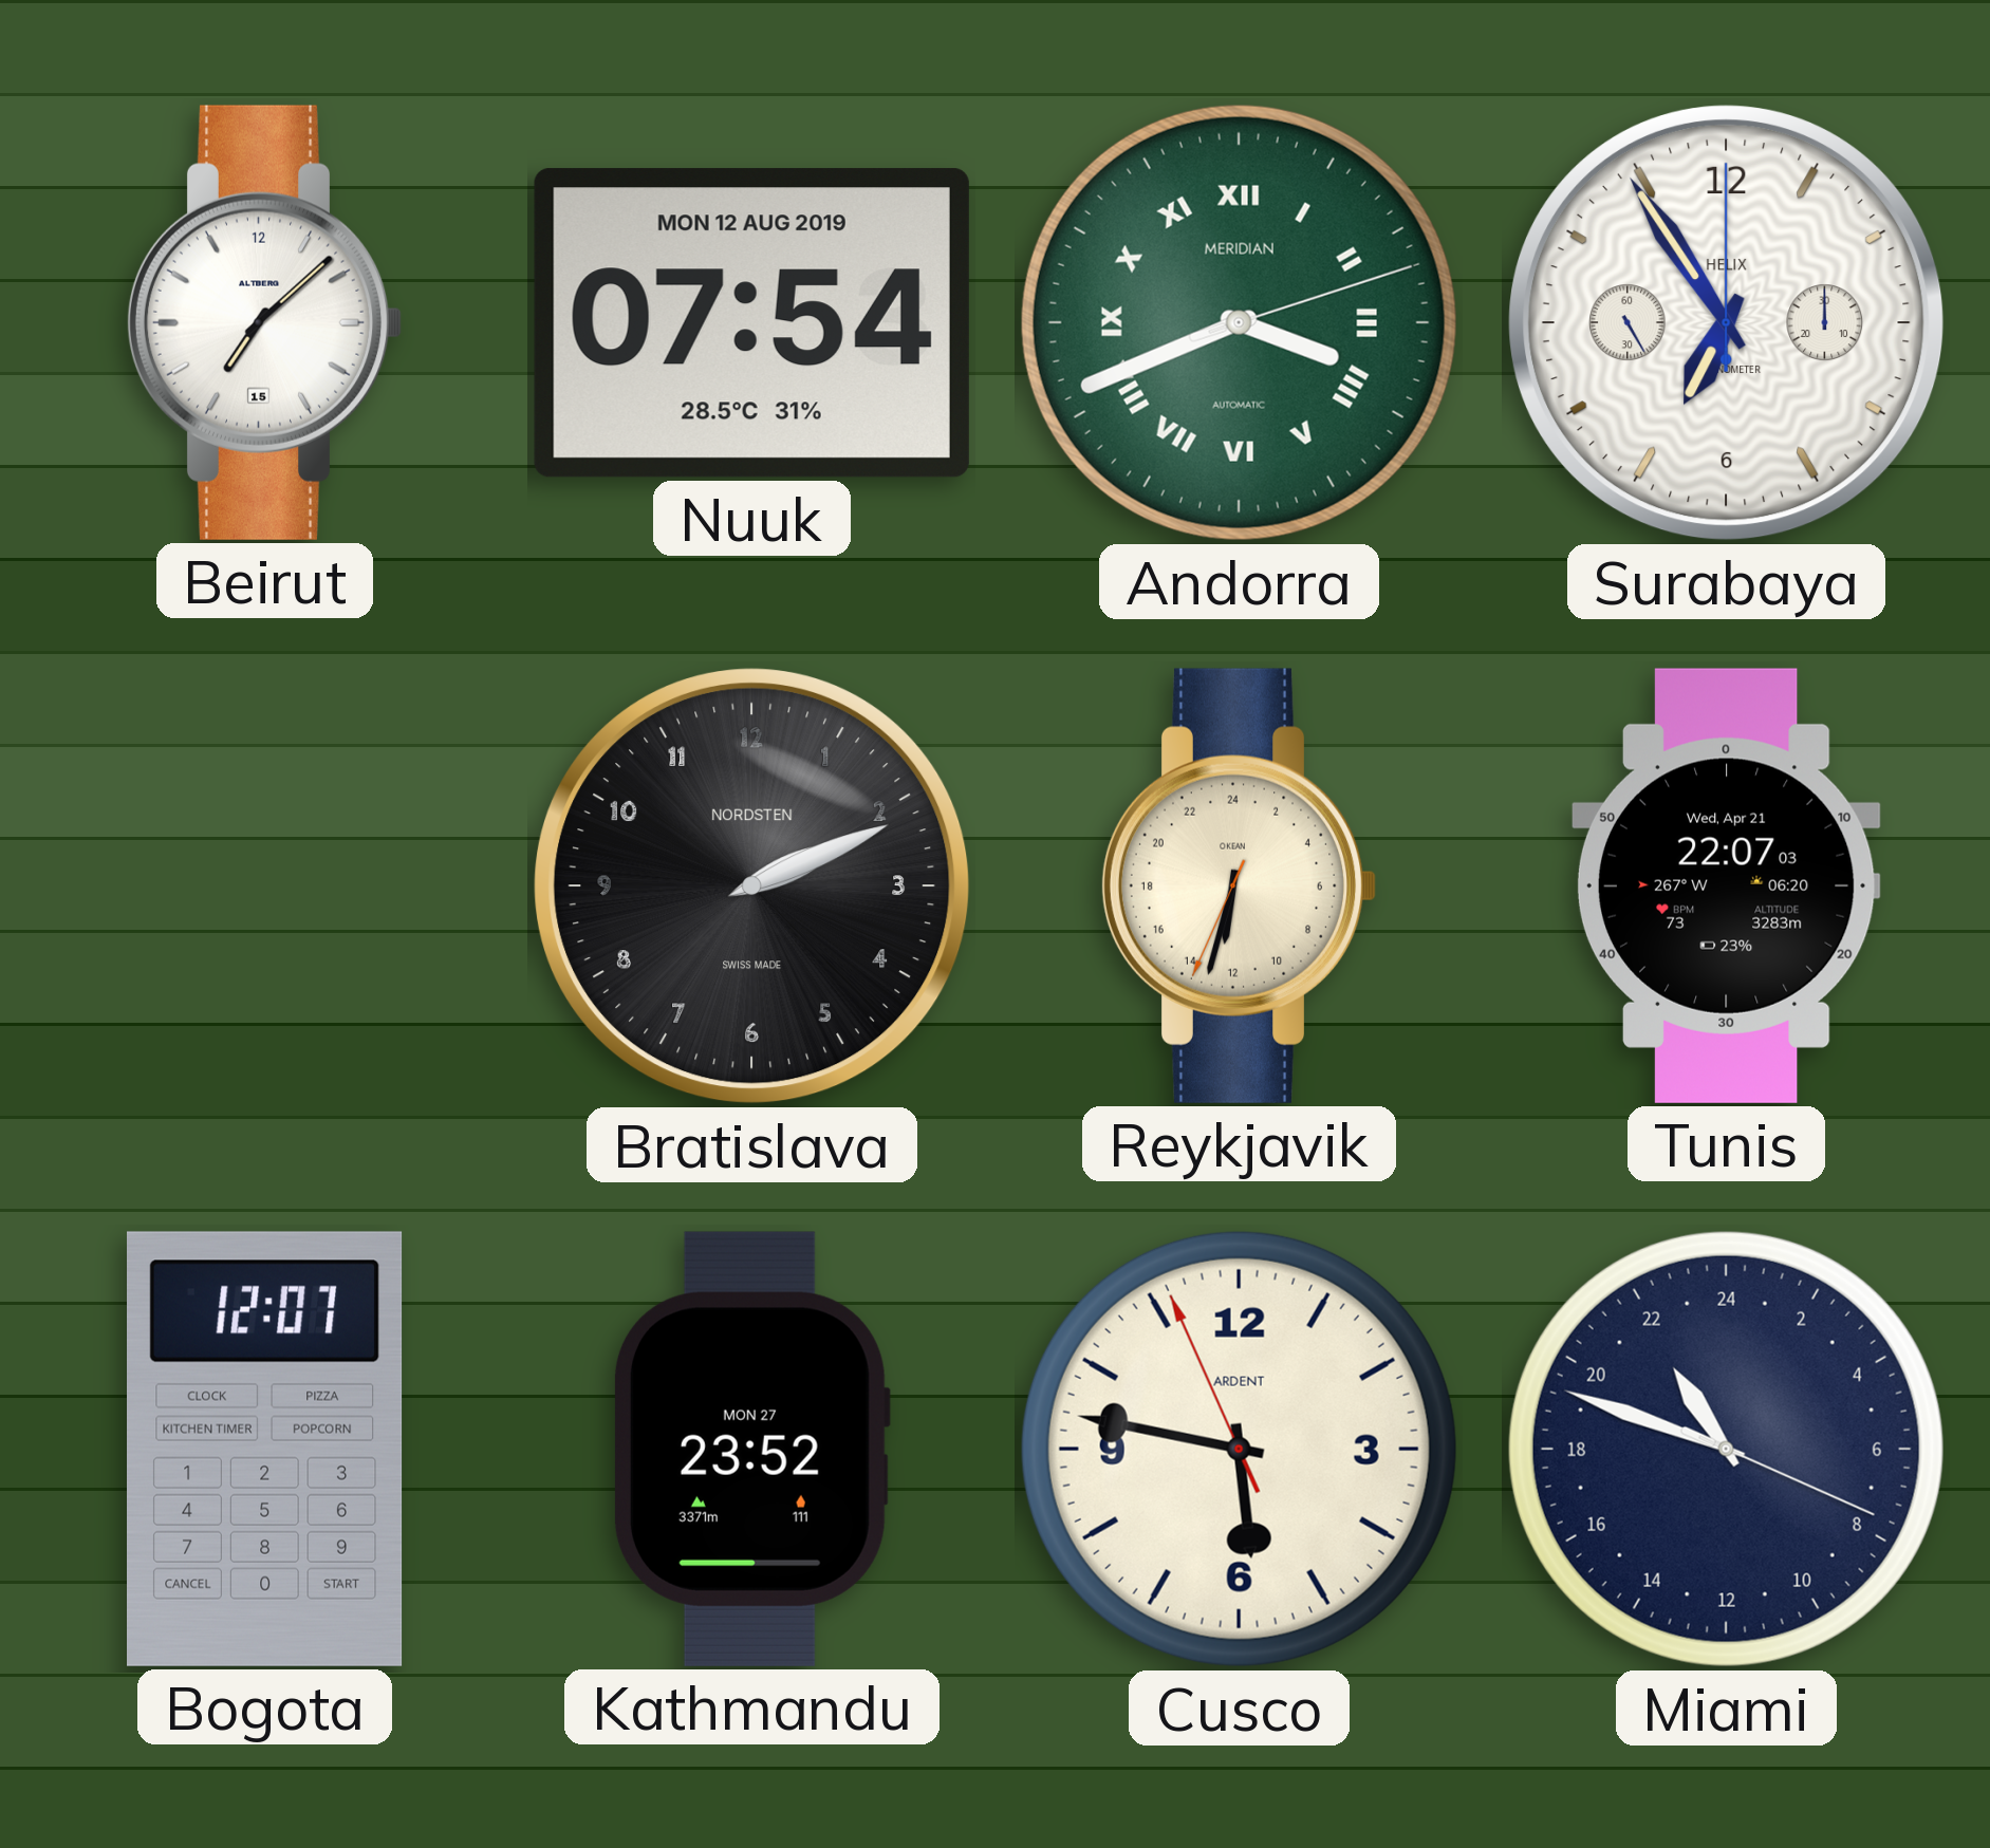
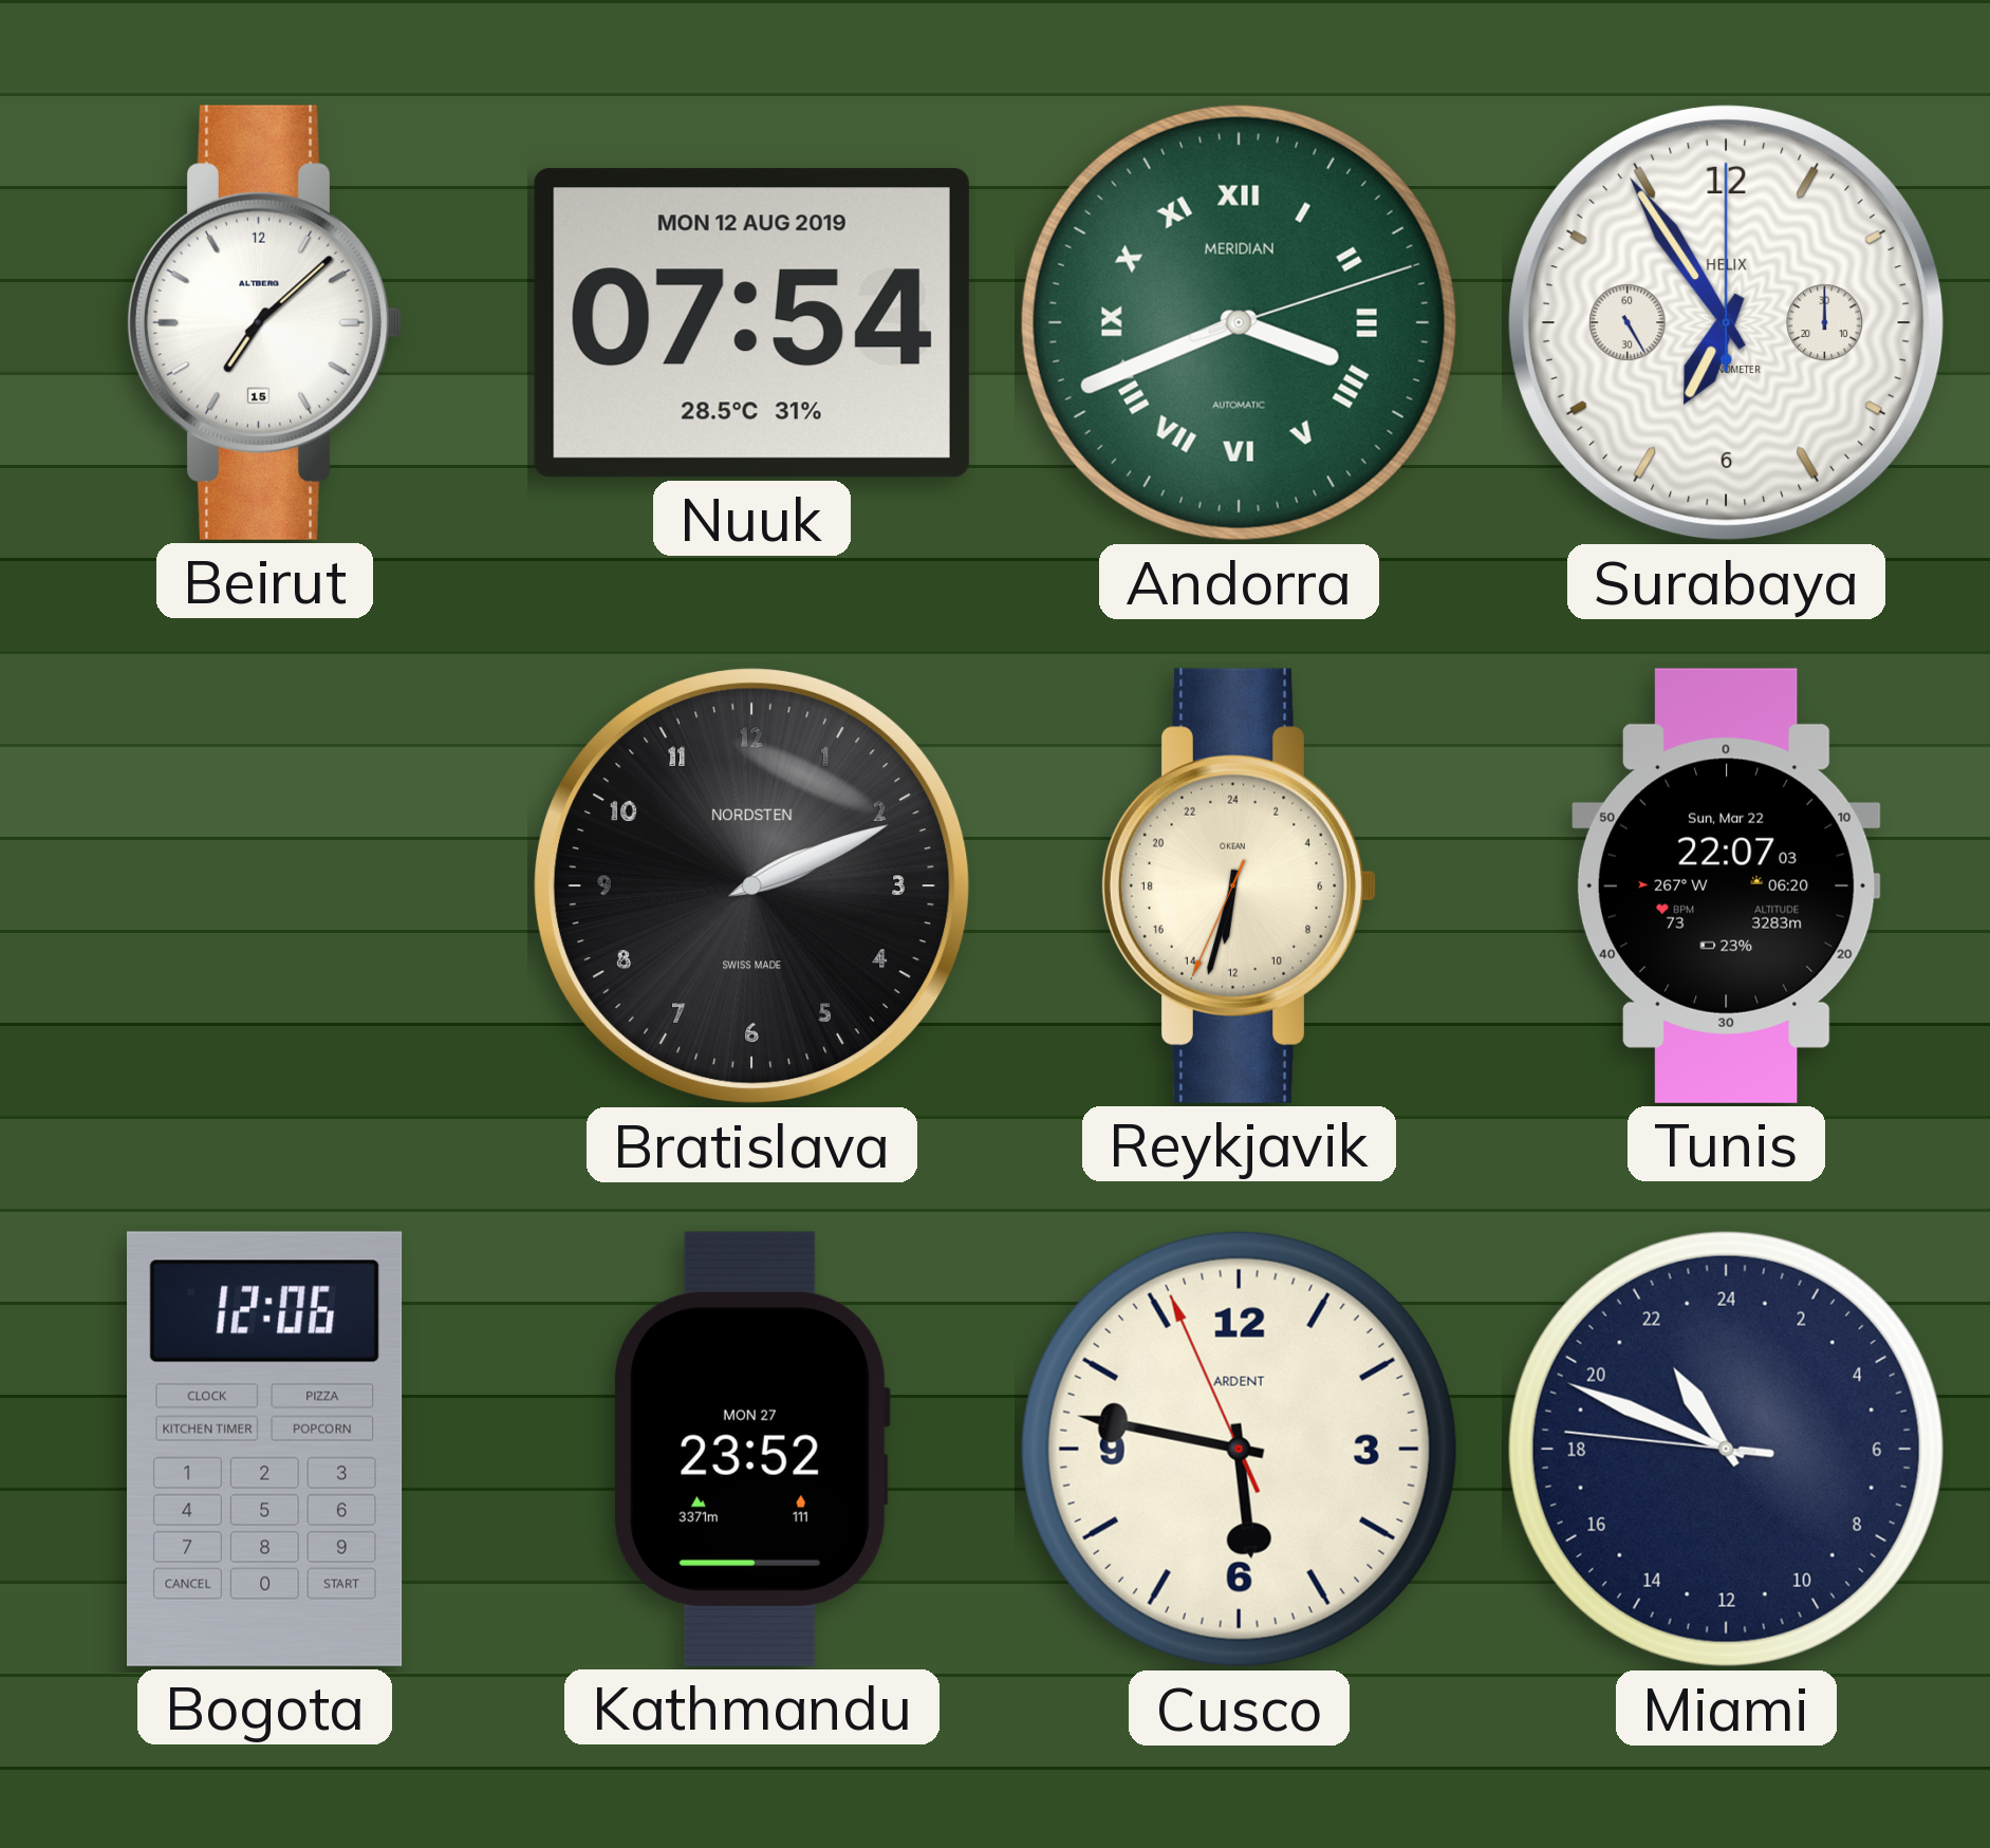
Tunis date: Wed, Apr 21 -> Sun, Mar 22 (1726, 885)
Bogota: 12:07 -> 12:06 (265, 1449)
Miami: 21:48:19 -> 21:48:46 (1726, 1449)
